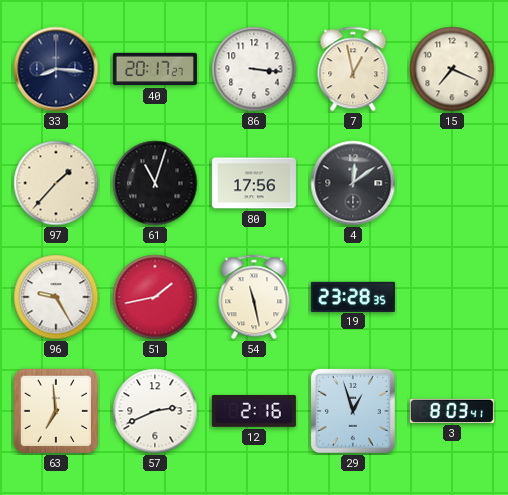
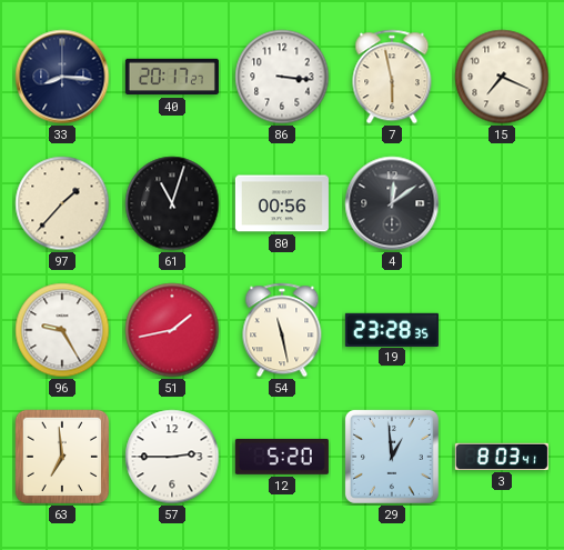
7: 12:58 -> 5:58 (392, 77)
80: 17:56 -> 00:56 (282, 203)
57: 2:41 -> 2:45 (172, 457)
12: 2:16 -> 5:20 (282, 457)
29: 12:57 -> 12:59 (392, 457)
